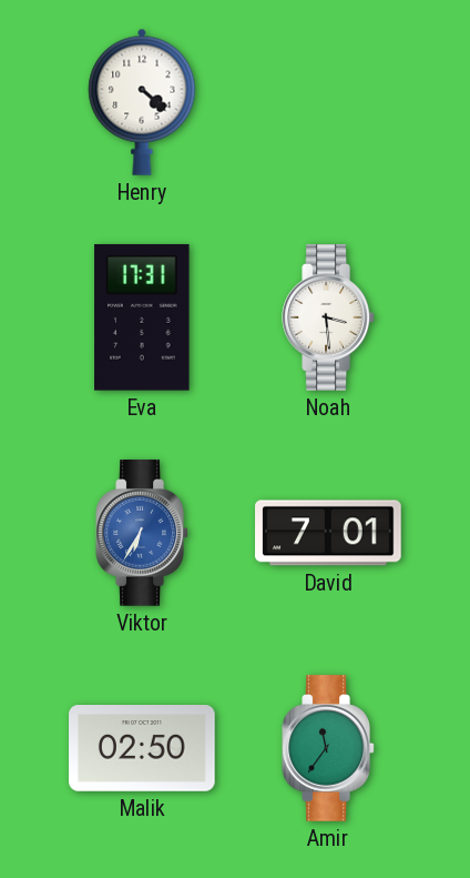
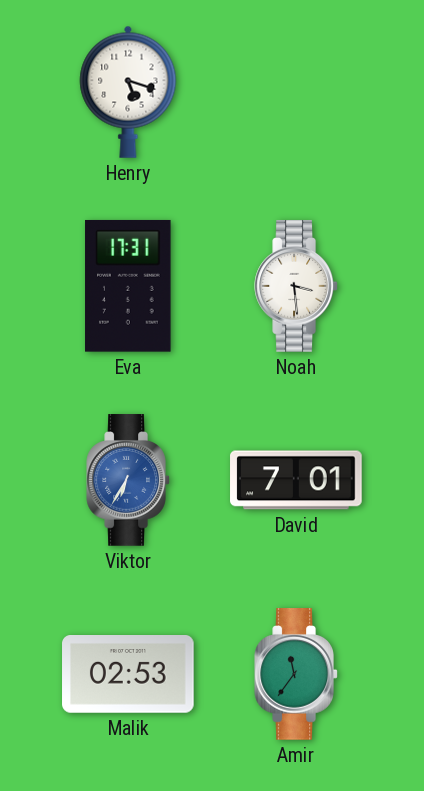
Henry: 4:22 -> 5:18 (128, 92)
Malik: 02:50 -> 02:53 (128, 675)
